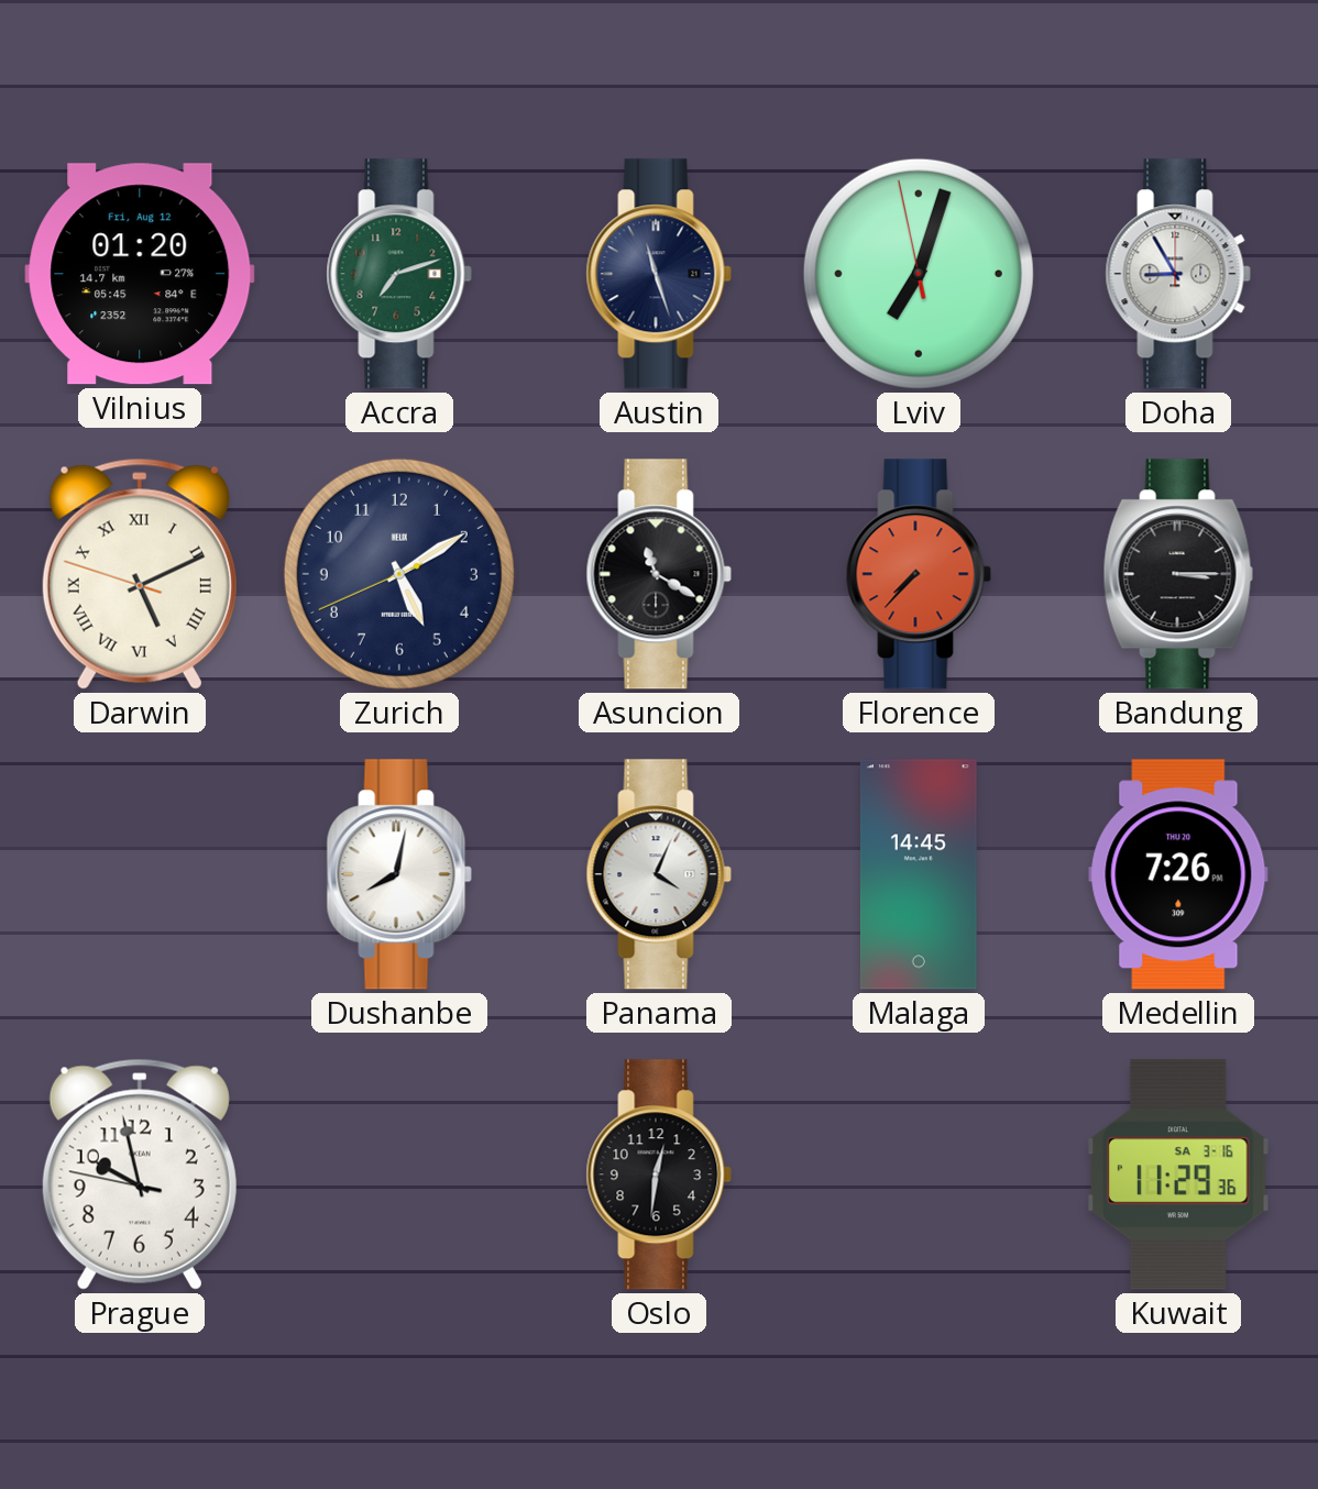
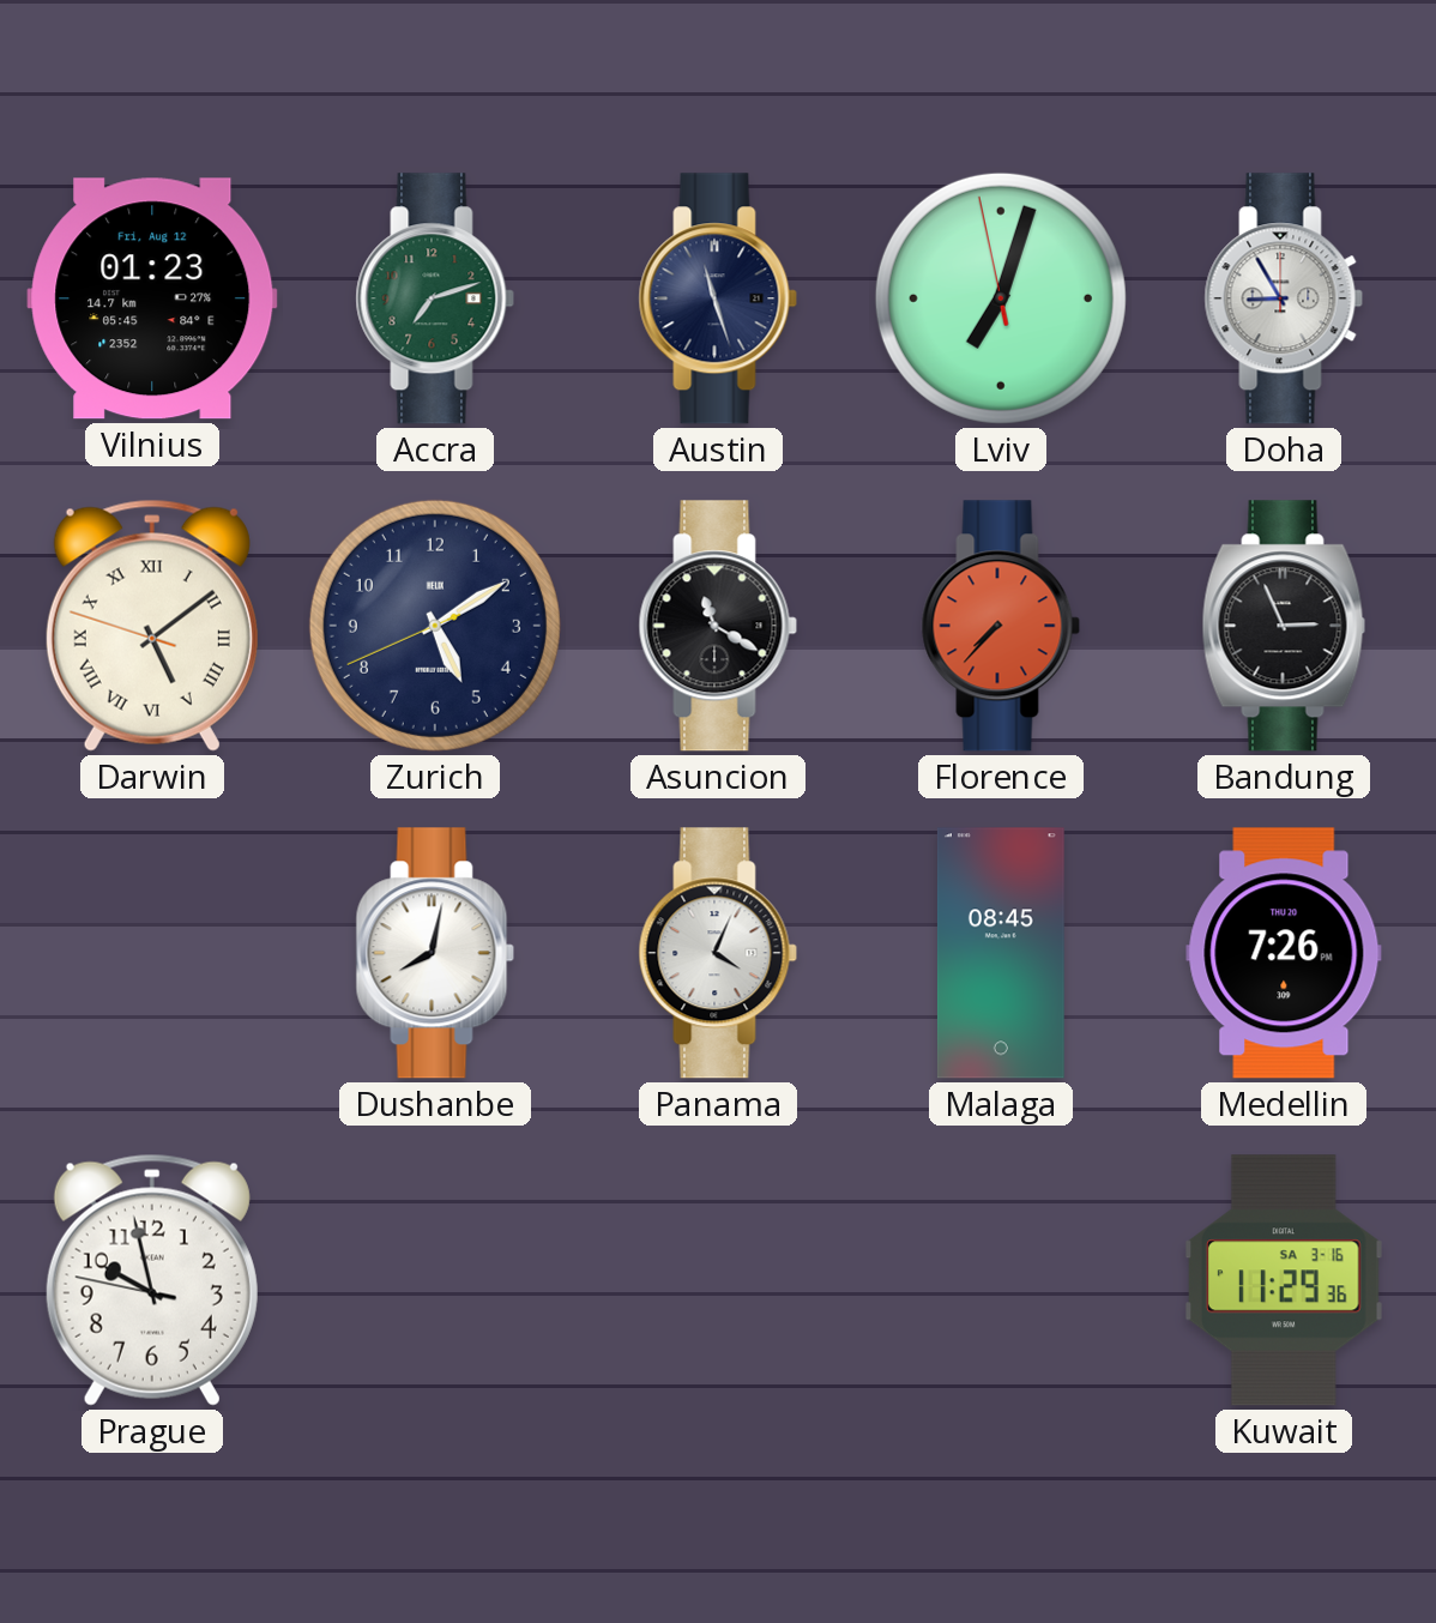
Vilnius: 01:20 -> 01:23 (152, 298)
Darwin: 5:10 -> 5:08 (152, 626)
Bandung: 3:15 -> 2:56 (1284, 626)
Malaga: 14:45 -> 08:45 (1001, 953)
Oslo: 12:31 -> none (659, 1174)
